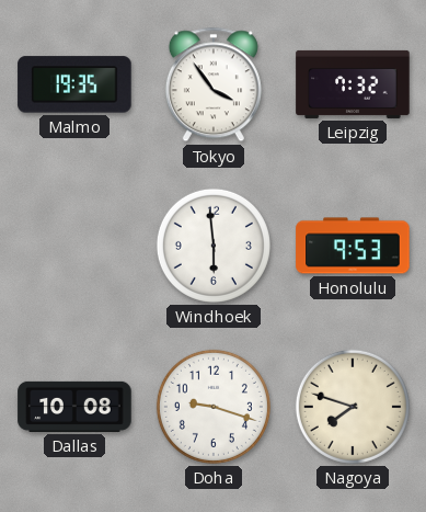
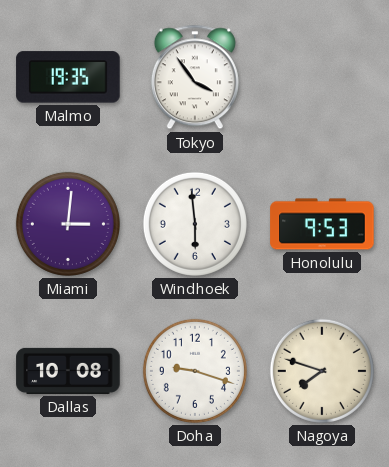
Leipzig: 7:32 -> none (353, 84)
Miami: none -> 3:01 (68, 224)
